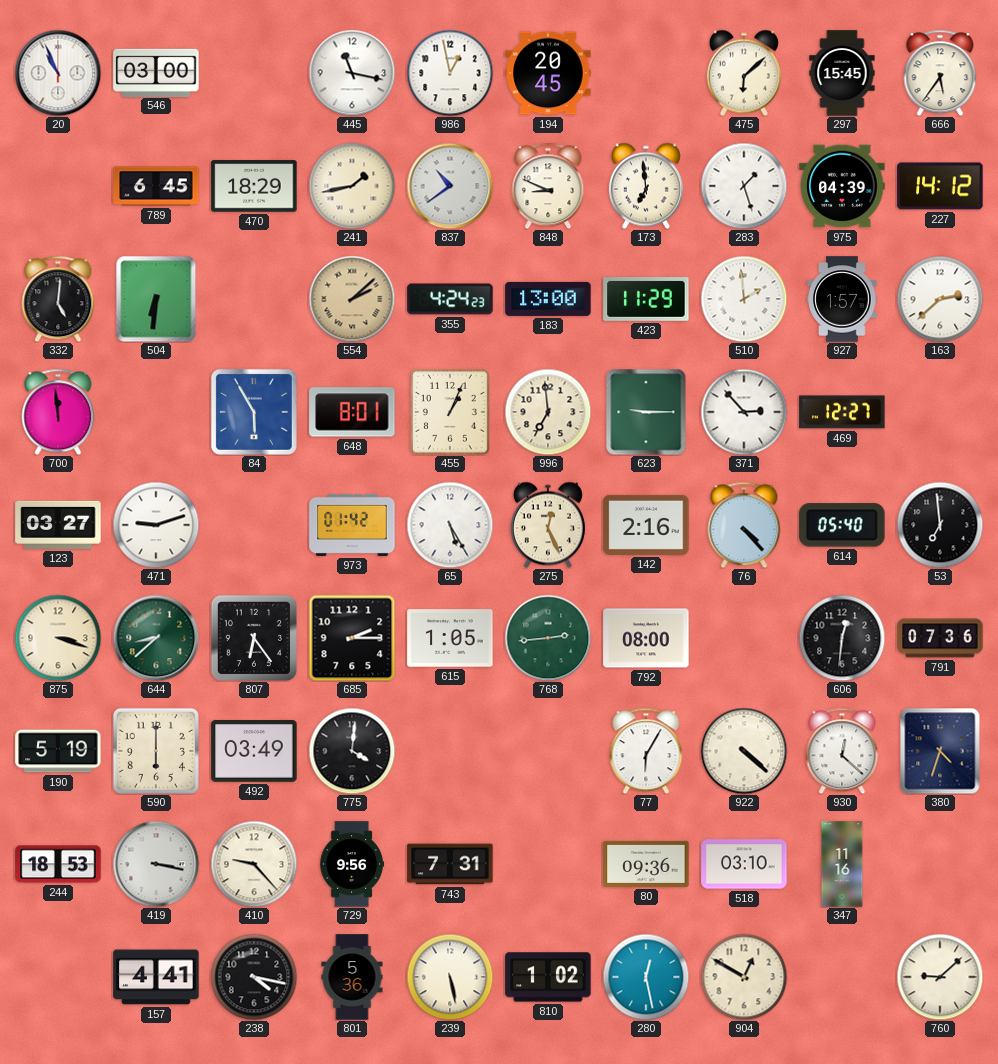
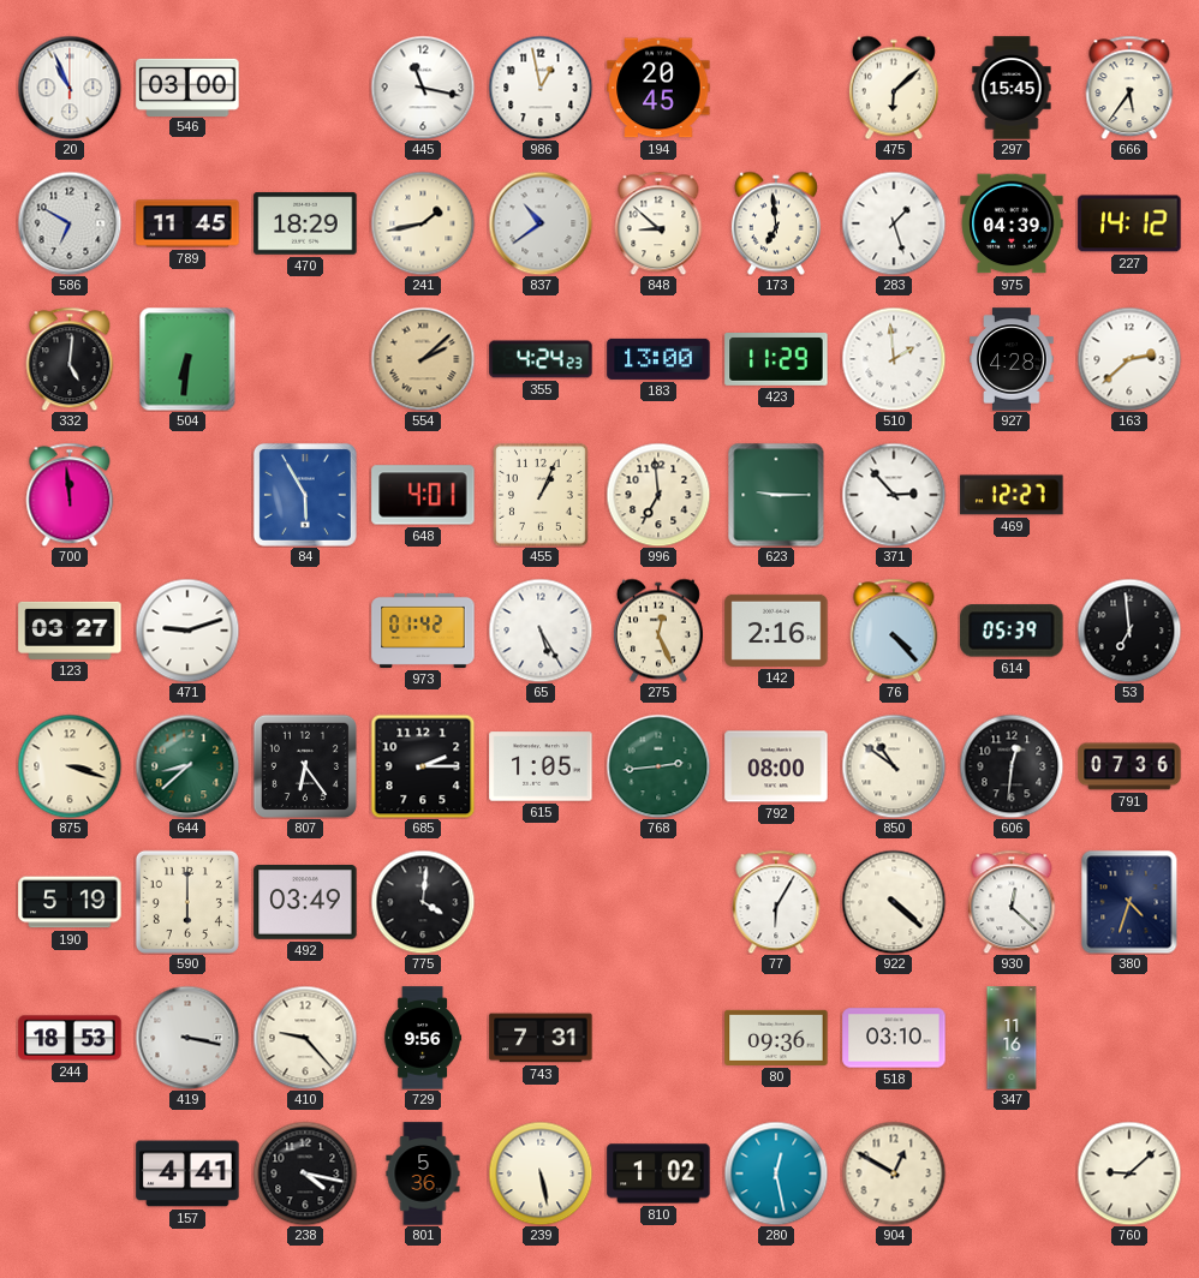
586: none -> 6:50 (70, 223)
789: 6:45 -> 11:45 (187, 223)
848: 8:49 -> 8:52 (658, 223)
927: 1:57 -> 4:28 (1012, 359)
648: 8:01 -> 4:01 (423, 495)
614: 05:40 -> 05:39 (1012, 631)
850: none -> 10:51 (894, 766)
